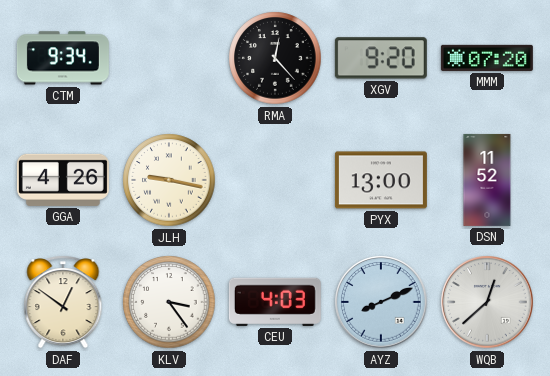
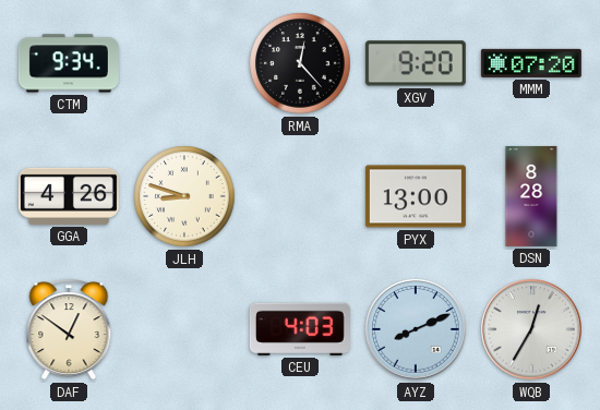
JLH: 9:17 -> 8:48 (184, 196)
DSN: 11:52 -> 8:28 (531, 196)
KLV: 3:24 -> none (169, 302)
WQB: 12:38 -> 12:35 (531, 329)
